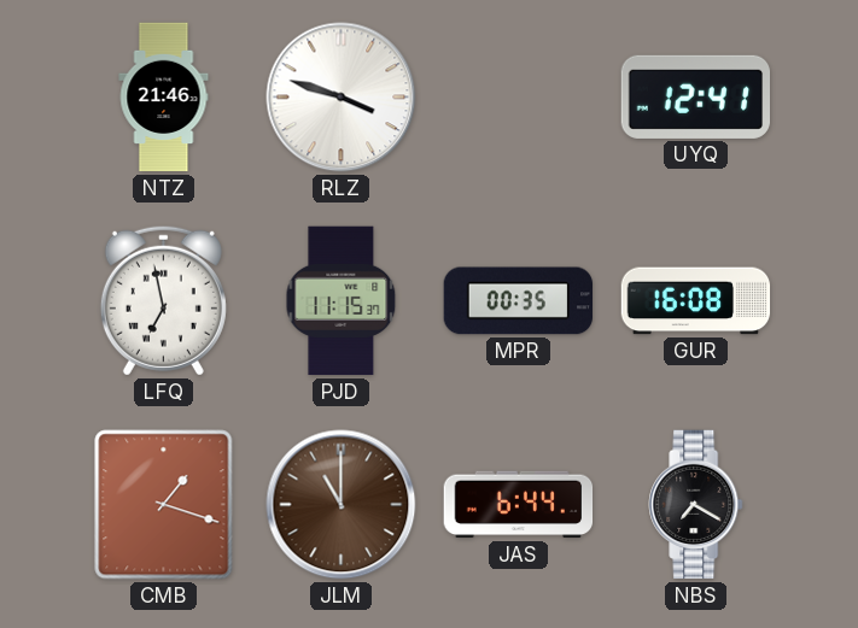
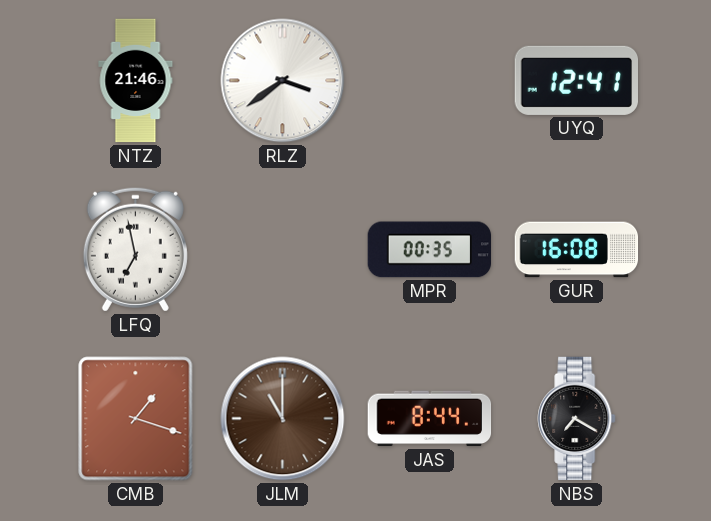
RLZ: 3:48 -> 3:39 (283, 81)
PJD: 11:15 -> none (342, 301)
JAS: 6:44 -> 8:44 (430, 419)
